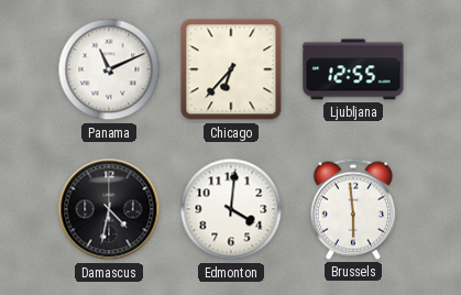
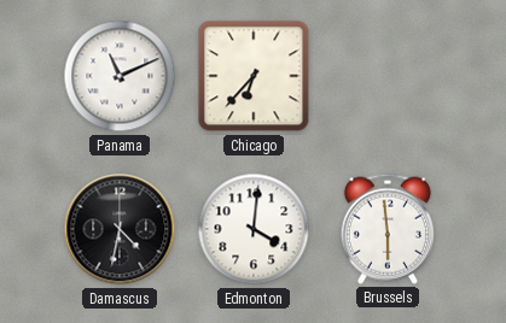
Ljubljana: 12:55 -> none (353, 69)
